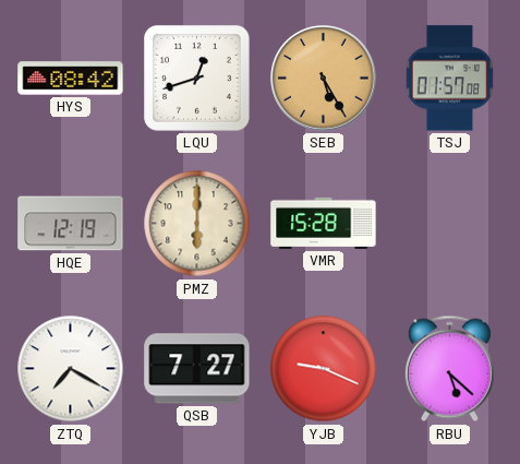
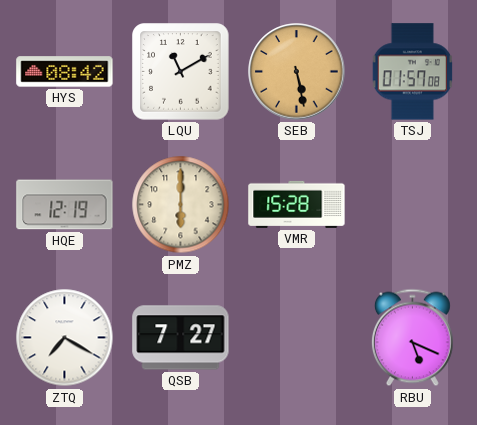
LQU: 12:42 -> 11:10 (181, 72)
SEB: 5:25 -> 5:28 (297, 72)
YJB: 9:19 -> none (324, 369)
RBU: 5:22 -> 5:19 (412, 338)
